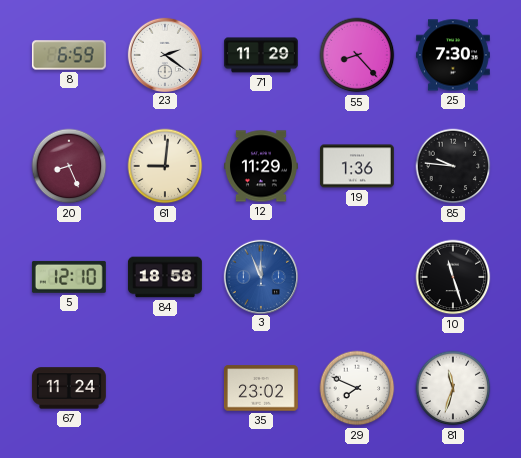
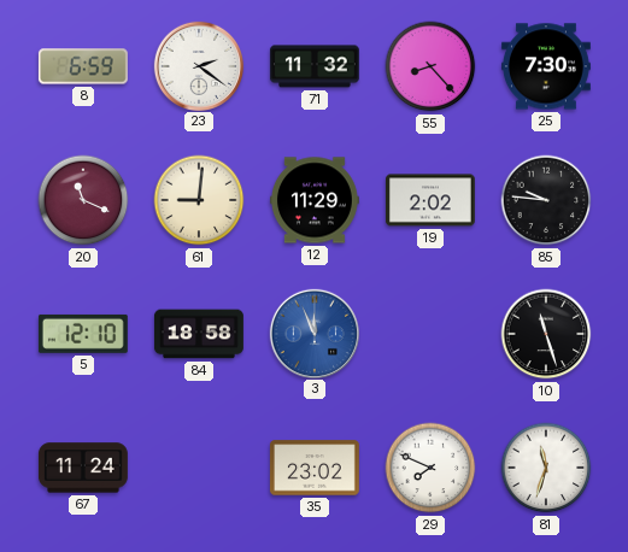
71: 11:29 -> 11:32 (315, 66)
20: 8:26 -> 11:19 (83, 200)
19: 1:36 -> 2:02 (430, 200)
